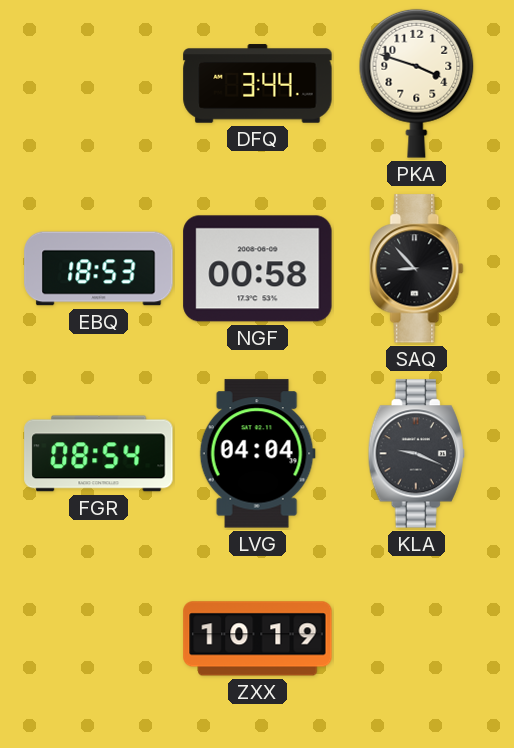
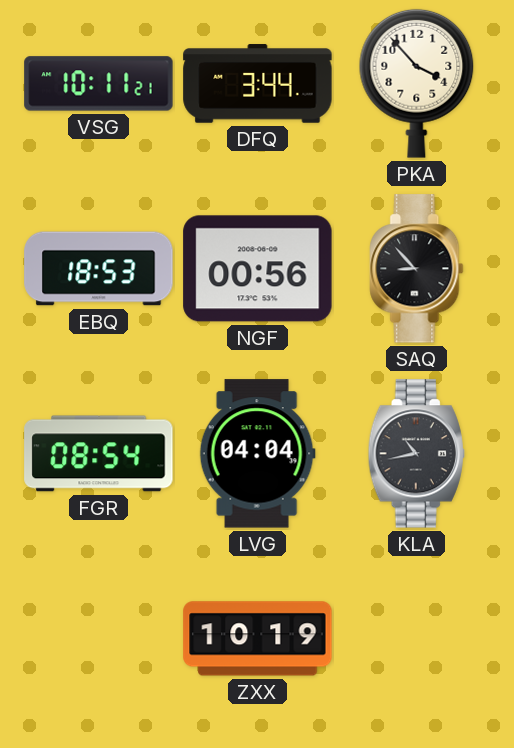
VSG: none -> 10:11 (99, 84)
PKA: 3:48 -> 3:53 (417, 83)
NGF: 00:58 -> 00:56 (258, 269)
KLA: 9:19 -> 10:43 (416, 454)
